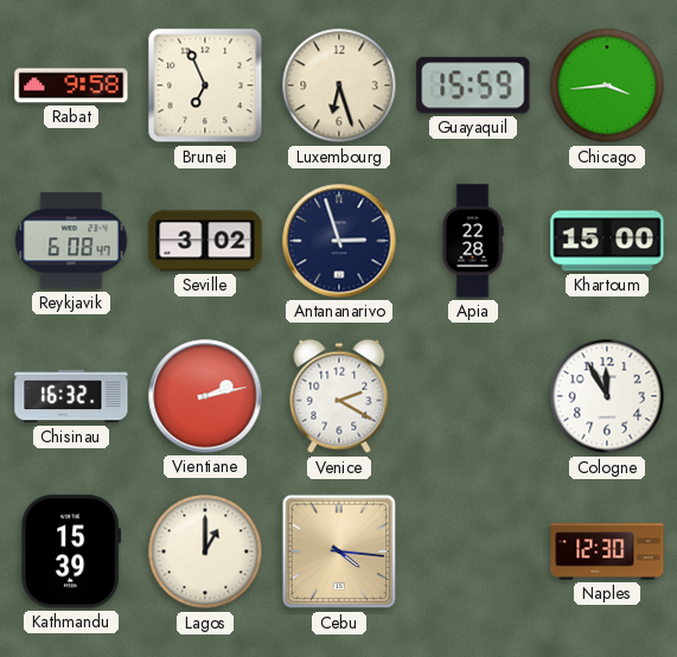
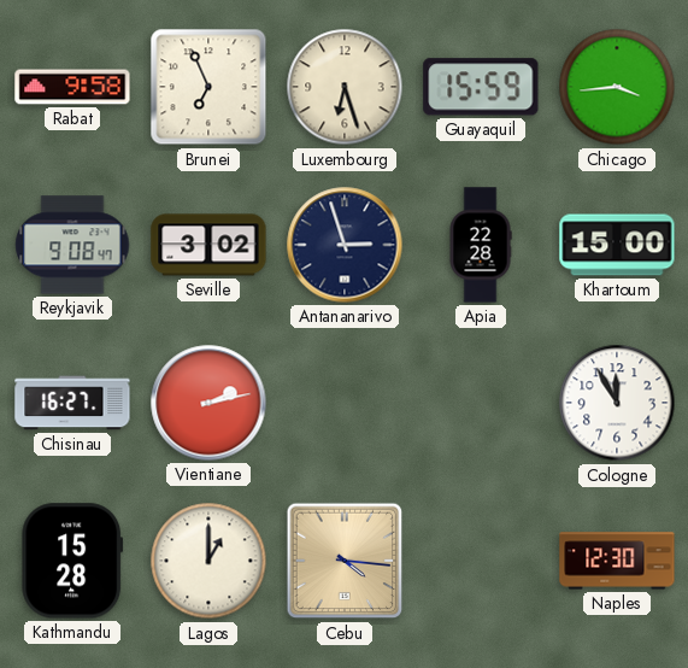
Reykjavik: 6:08 -> 9:08 (72, 245)
Chisinau: 16:32 -> 16:27 (72, 403)
Venice: 2:20 -> none (339, 396)
Kathmandu: 15:39 -> 15:28 (72, 561)
